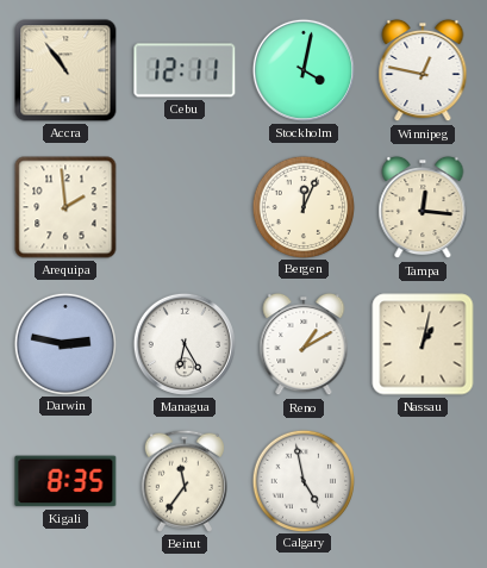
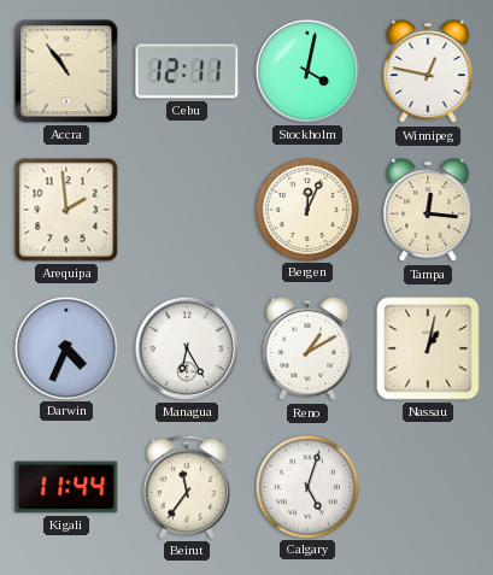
Darwin: 2:47 -> 4:34 (65, 347)
Kigali: 8:35 -> 11:44 (66, 487)
Calgary: 4:58 -> 5:03 (306, 486)
